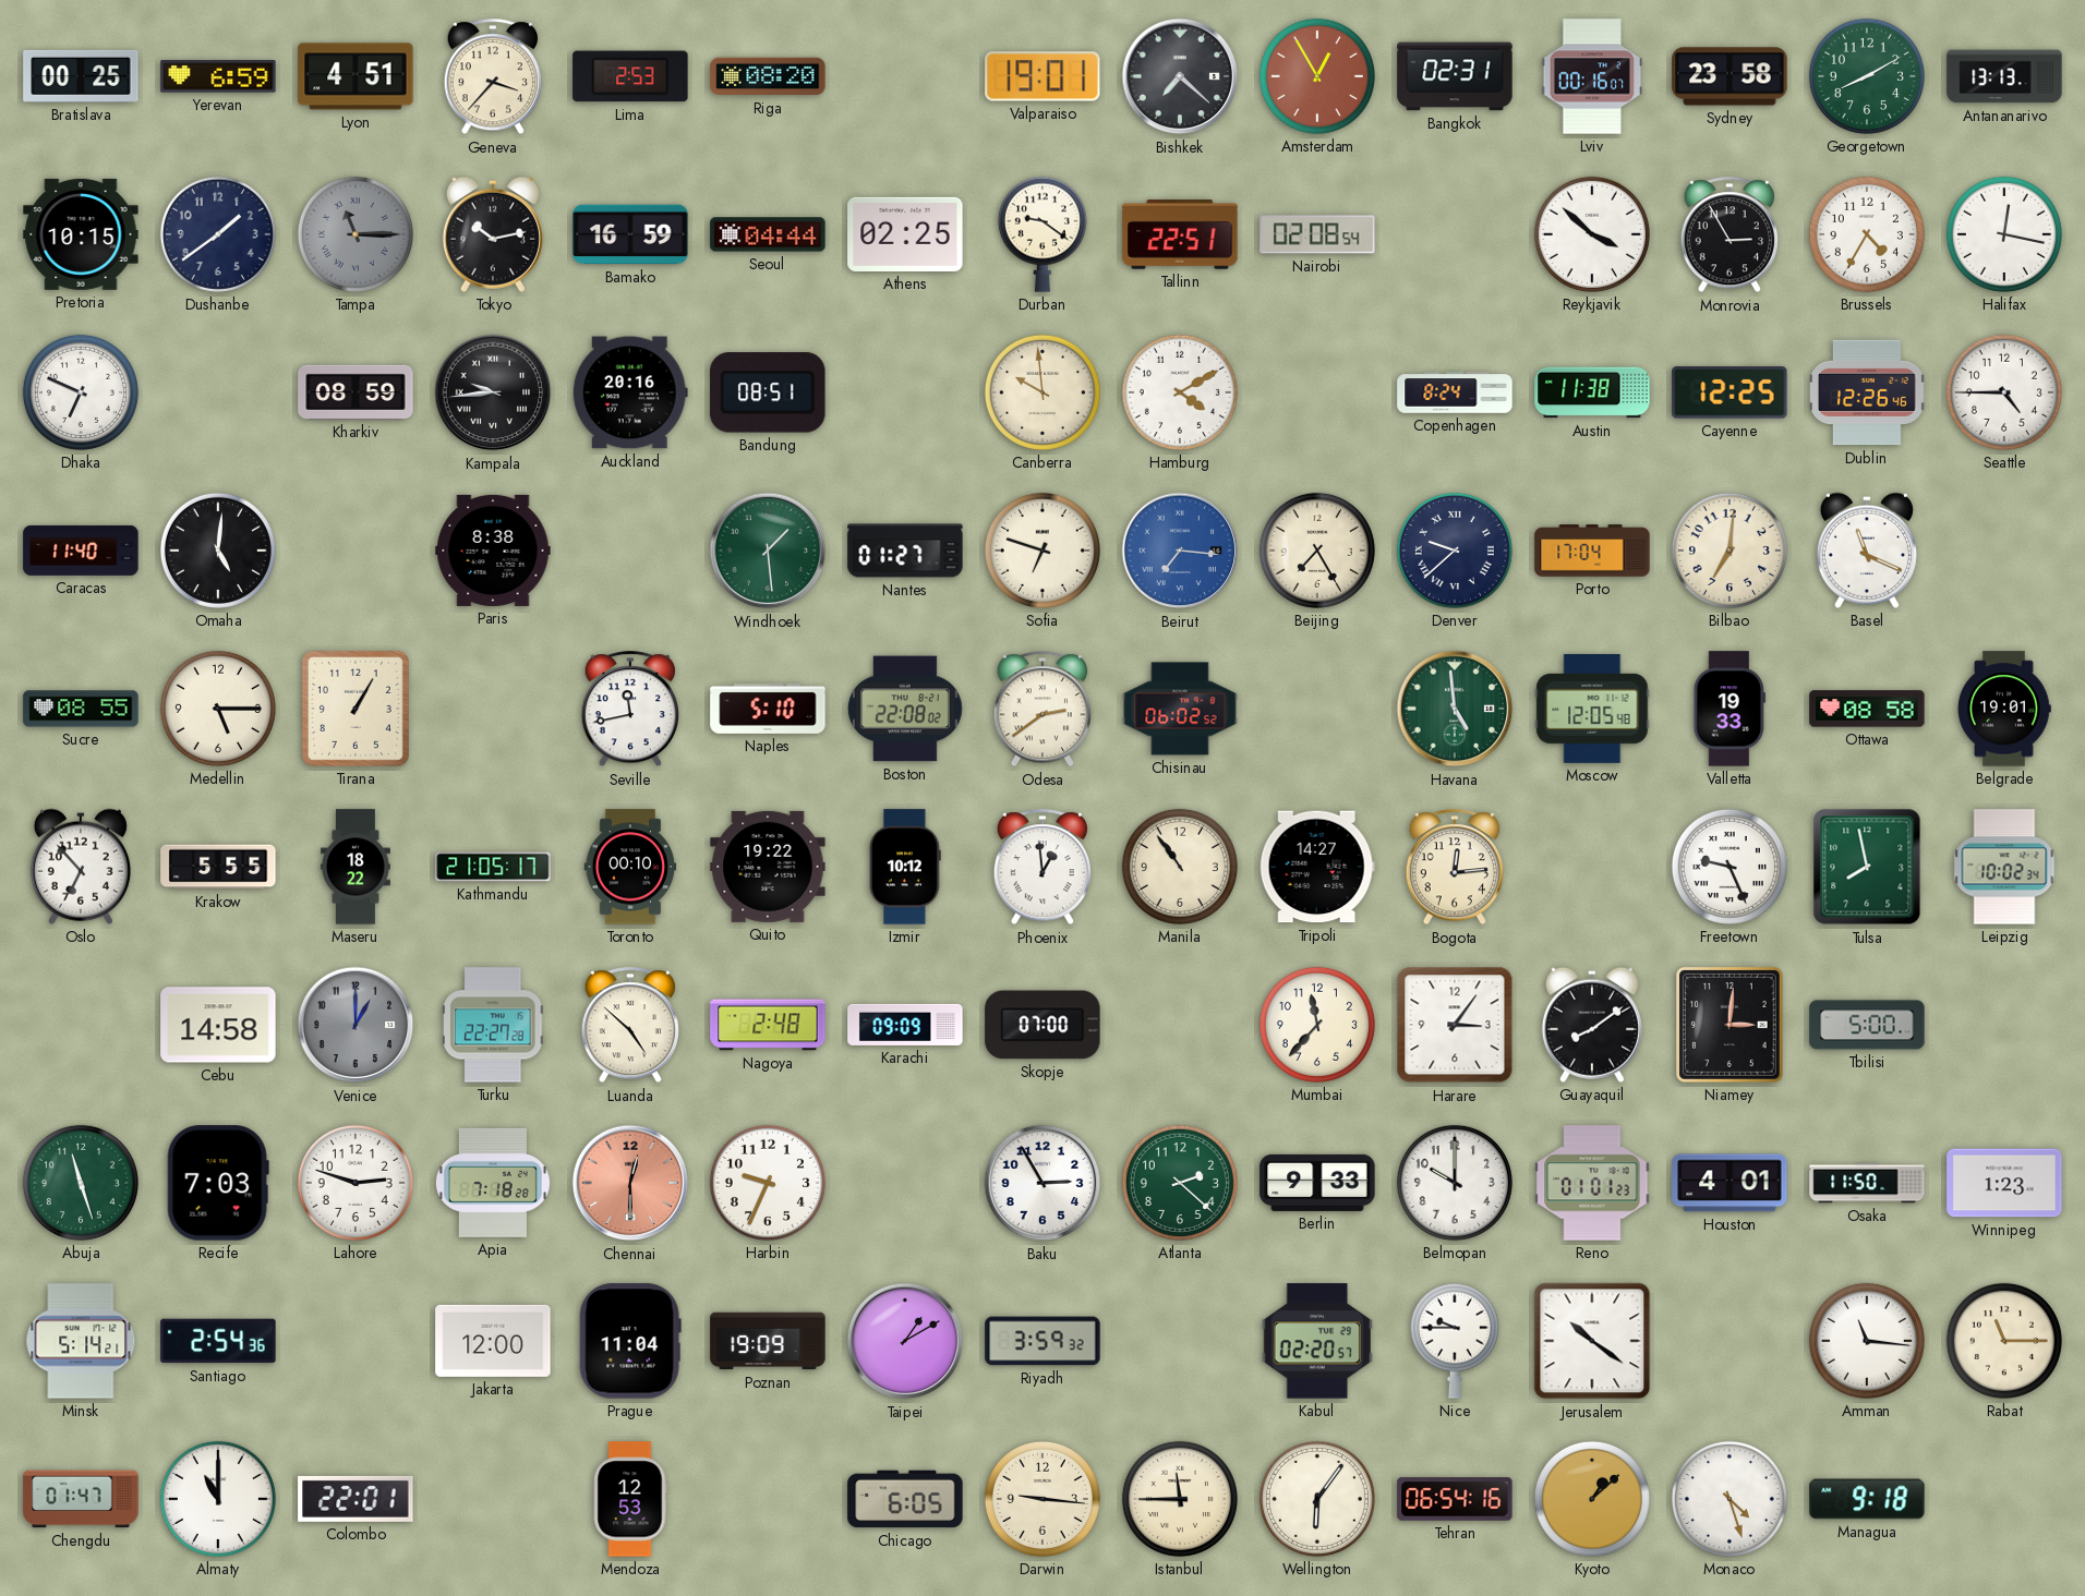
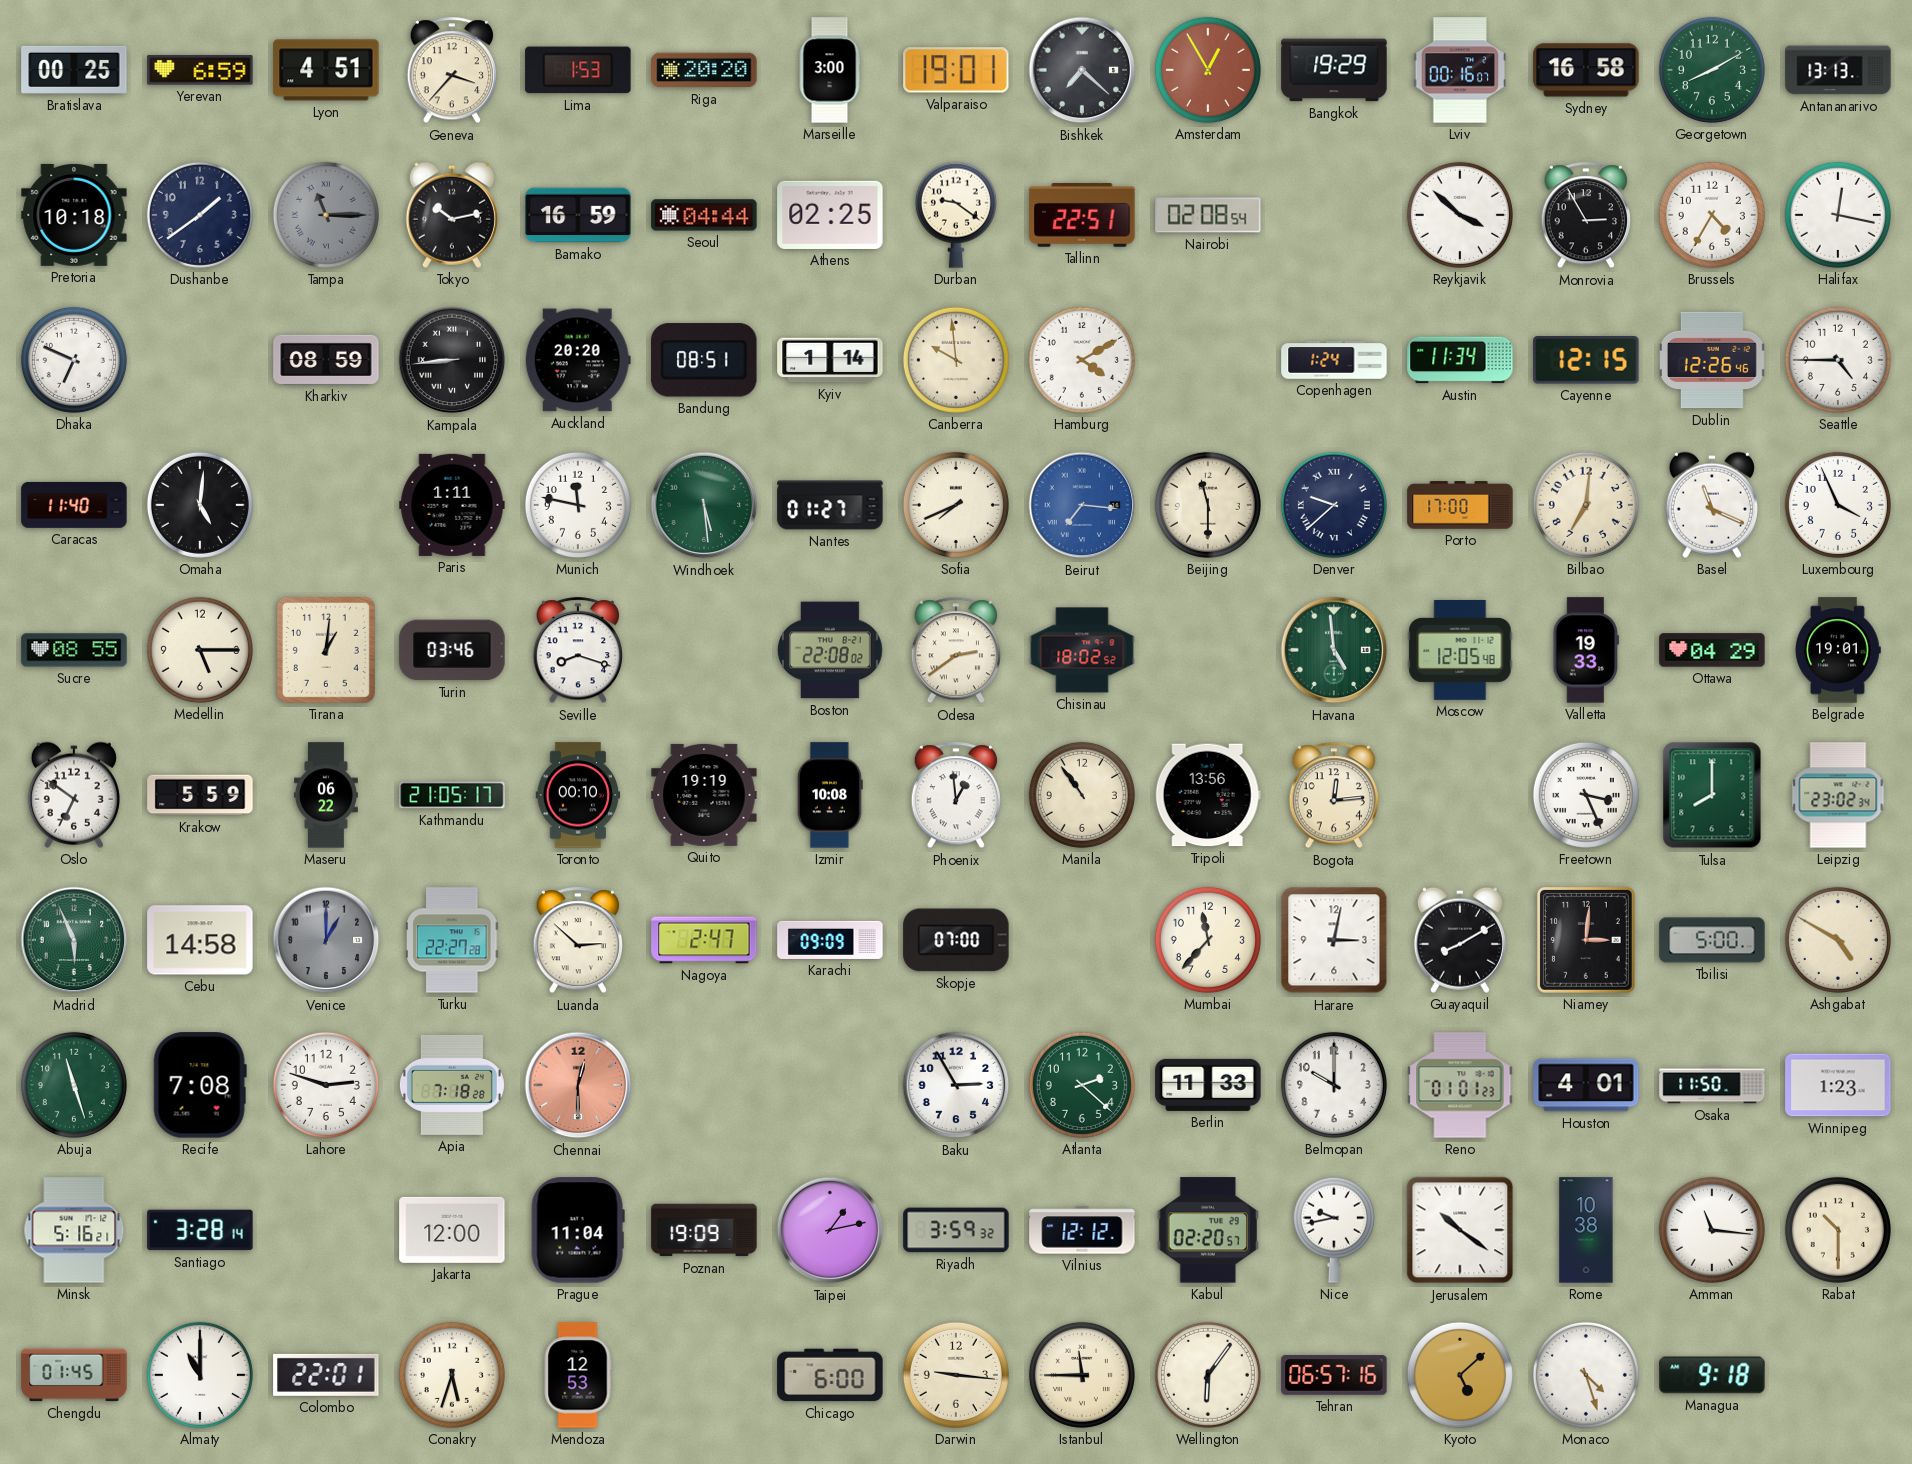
Lima: 2:53 -> 1:53 (578, 70)
Riga: 08:20 -> 20:20 (704, 70)
Marseille: none -> 3:00 (830, 70)
Bangkok: 02:31 -> 19:29 (1334, 70)
Sydney: 23:58 -> 16:58 (1586, 70)
Pretoria: 10:15 -> 10:18 (74, 215)
Kampala: 9:44 -> 8:44 (452, 360)
Auckland: 20:16 -> 20:20 (578, 360)
Kyiv: none -> 1:14 (830, 360)
Copenhagen: 8:24 -> 1:24 (1334, 360)
Austin: 11:38 -> 11:34 (1460, 360)
Cayenne: 12:25 -> 12:15 (1586, 360)
Paris: 8:38 -> 1:11 (452, 505)
Munich: none -> 11:47 (578, 505)
Windhoek: 1:29 -> 5:29 (704, 505)
Sofia: 6:48 -> 7:41 (956, 505)
Beijing: 7:25 -> 11:30 (1208, 505)
Porto: 17:04 -> 17:00 (1460, 505)
Luxembourg: none -> 3:56 (1838, 505)
Tirana: 1:05 -> 1:01 (326, 650)
Turin: none -> 03:46 (452, 650)
Seville: 11:43 -> 8:18 (577, 651)
Naples: 5:10 -> none (768, 709)
Chisinau: 06:02 -> 18:02 (1082, 650)
Ottawa: 08:58 -> 04:29 (1712, 650)
Oslo: 6:53 -> 6:51 (74, 795)
Krakow: 5:55 -> 5:59 (200, 795)
Maseru: 18:22 -> 06:22 (326, 795)
Quito: 19:22 -> 19:19 (704, 795)
Izmir: 10:12 -> 10:08 (830, 795)
Tripoli: 14:27 -> 13:56 (1208, 795)
Freetown: 9:26 -> 3:26 (1586, 795)
Tulsa: 7:58 -> 8:00 (1712, 795)
Leipzig: 10:02 -> 23:02 (1838, 795)
Madrid: none -> 5:56 (74, 940)
Luanda: 4:52 -> 2:52 (577, 941)
Nagoya: 2:48 -> 2:47 (704, 940)
Harare: 3:06 -> 3:02 (1334, 940)
Guayaquil: 8:09 -> 8:10 (1460, 940)
Ashgabat: none -> 4:50 (1838, 940)
Recife: 7:03 -> 7:08 (200, 1085)
Harbin: 9:34 -> none (768, 1183)
Berlin: 9:33 -> 11:33 (1208, 1085)
Minsk: 5:14 -> 5:16 (74, 1230)
Santiago: 2:54 -> 3:28 (200, 1230)
Taipei: 1:10 -> 1:13 (830, 1230)
Vilnius: none -> 12:12 (1082, 1230)
Nice: 9:45 -> 9:43 (1334, 1230)
Rome: none -> 10:38 (1586, 1230)
Rabat: 11:15 -> 10:30 (1838, 1230)
Chengdu: 01:47 -> 01:45 (74, 1375)
Conakry: none -> 5:33 (452, 1375)
Chicago: 6:05 -> 6:00 (830, 1375)
Tehran: 06:54 -> 06:57 (1334, 1375)
Kyoto: 1:08 -> 5:08 (1460, 1375)
